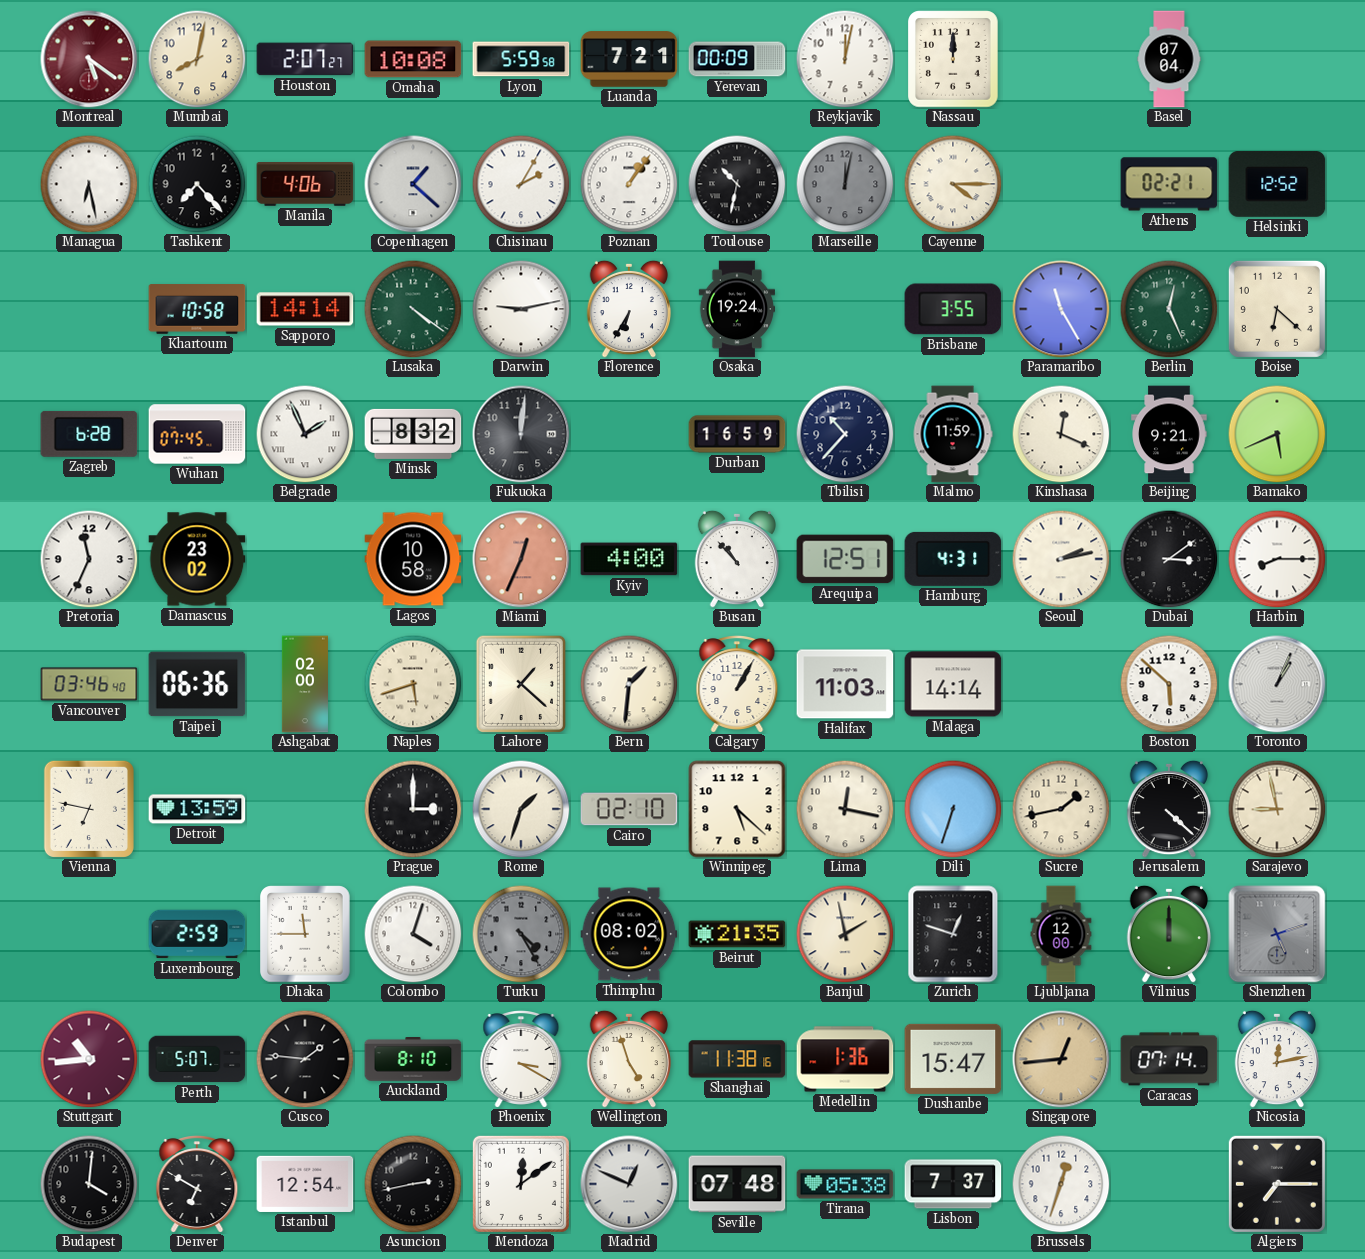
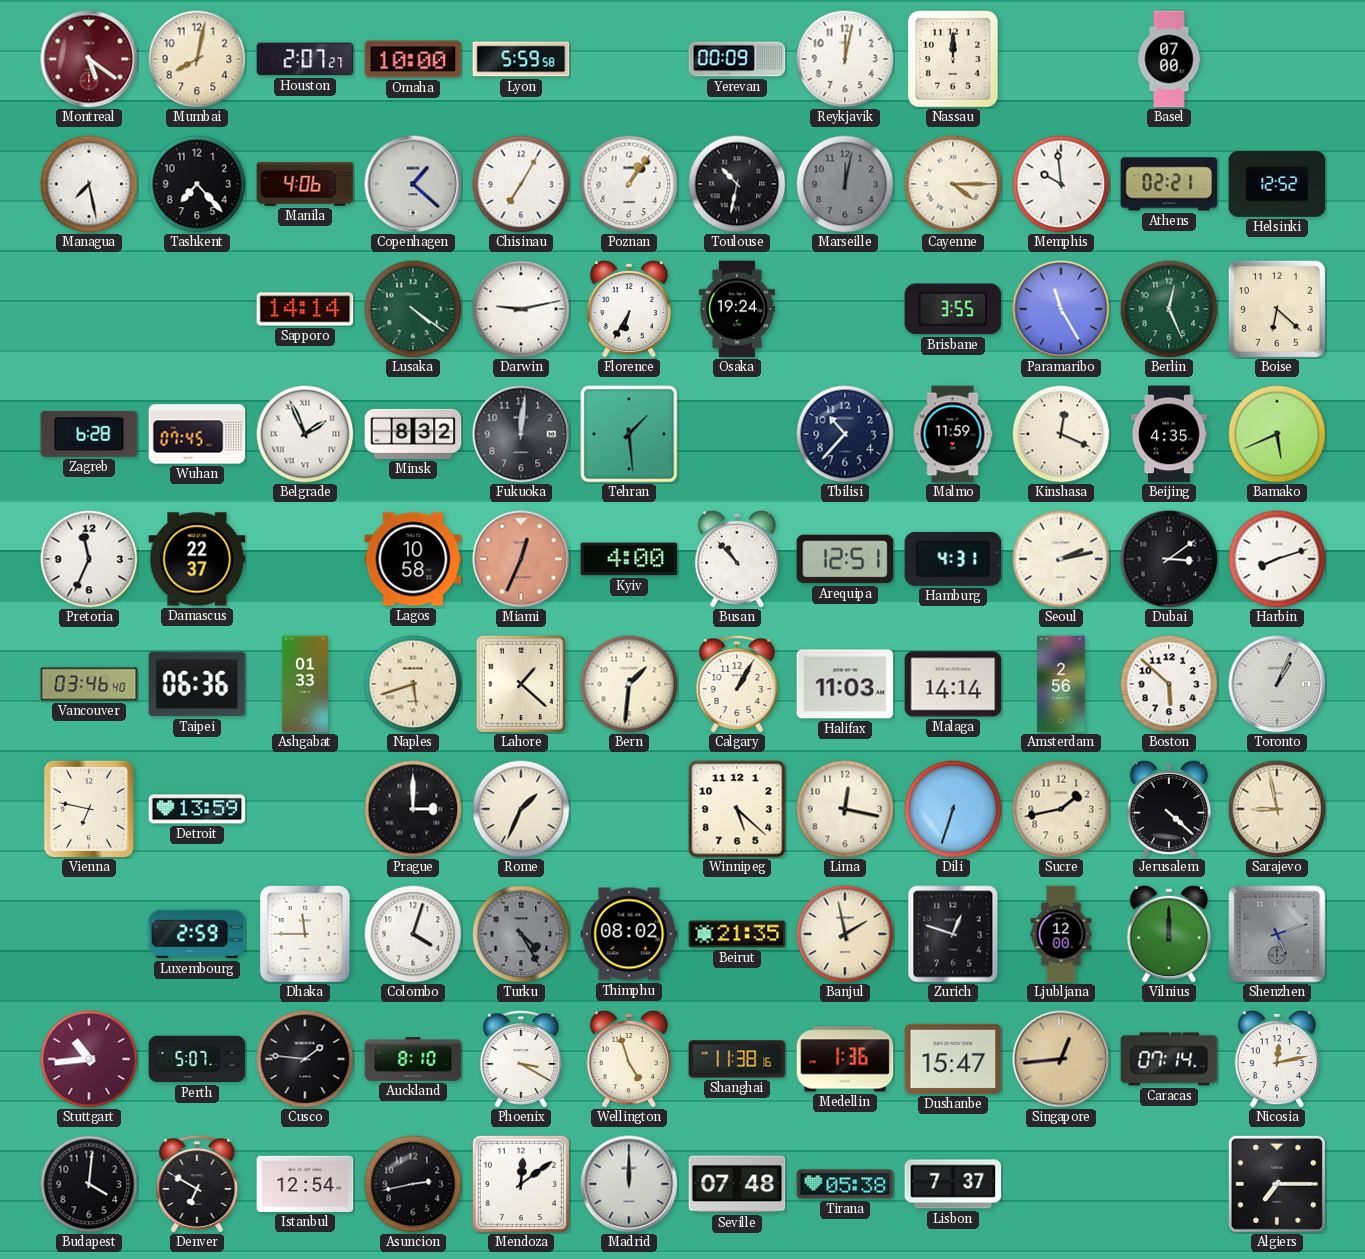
Omaha: 10:08 -> 10:00 (413, 59)
Luanda: 7:21 -> none (629, 59)
Basel: 07:04 -> 07:00 (1169, 59)
Managua: 6:28 -> 7:28 (89, 184)
Chisinau: 2:05 -> 7:05 (521, 184)
Memphis: none -> 9:59 (1061, 184)
Khartoum: 10:58 -> none (197, 309)
Tehran: none -> 1:29 (629, 434)
Durban: 16:59 -> none (737, 434)
Beijing: 9:21 -> 4:35 (1169, 434)
Damascus: 23:02 -> 22:37 (197, 559)
Harbin: 8:15 -> 8:12 (1277, 559)
Ashgabat: 02:00 -> 01:33 (305, 684)
Amsterdam: none -> 2:56 (1061, 684)
Rome: 1:33 -> 1:34 (521, 809)
Cairo: 02:10 -> none (629, 809)
Madrid: 12:49 -> 12:00 (629, 1184)
Brussels: 12:33 -> none (1061, 1184)
